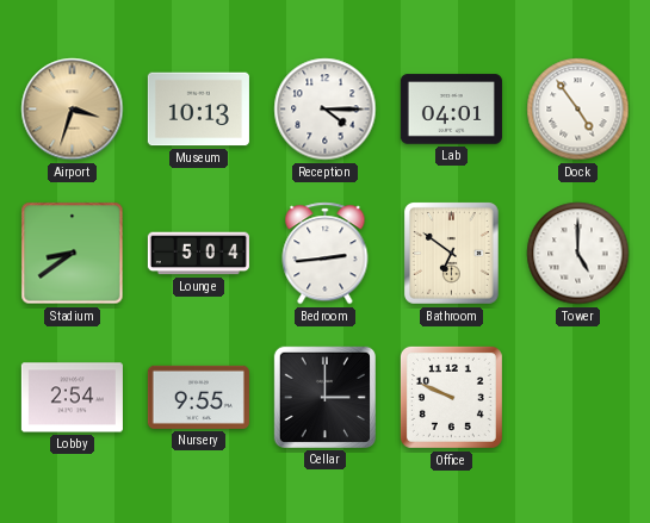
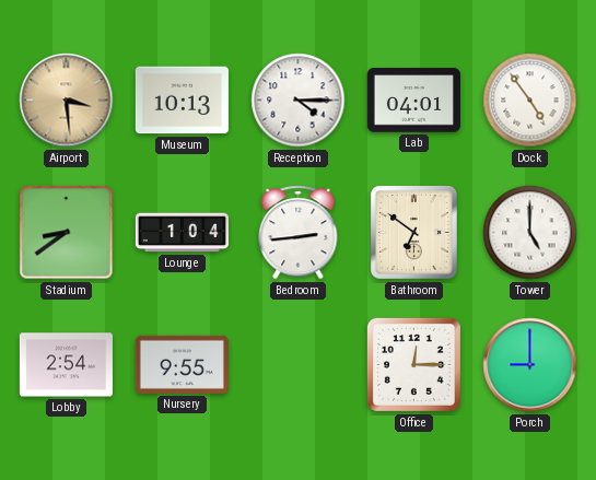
Airport: 3:33 -> 3:29 (67, 101)
Lounge: 5:04 -> 1:04 (182, 233)
Cellar: 3:00 -> none (324, 397)
Office: 9:49 -> 12:15 (413, 364)
Porch: none -> 9:00 (530, 365)
